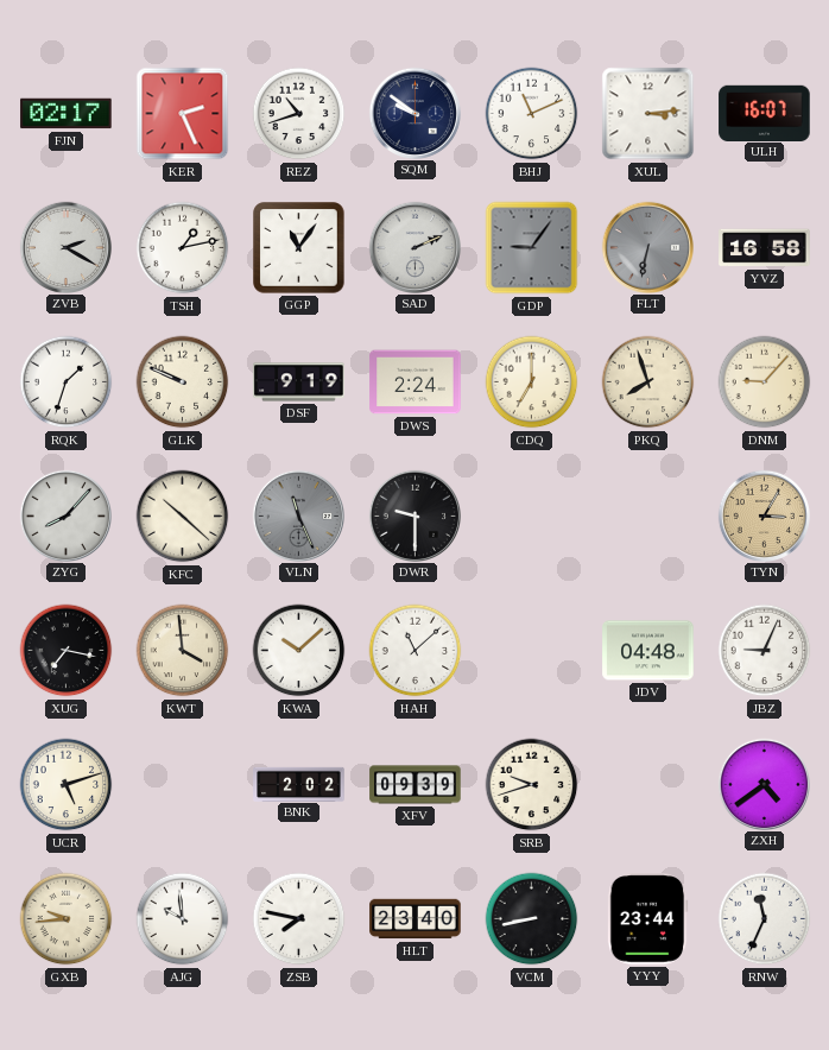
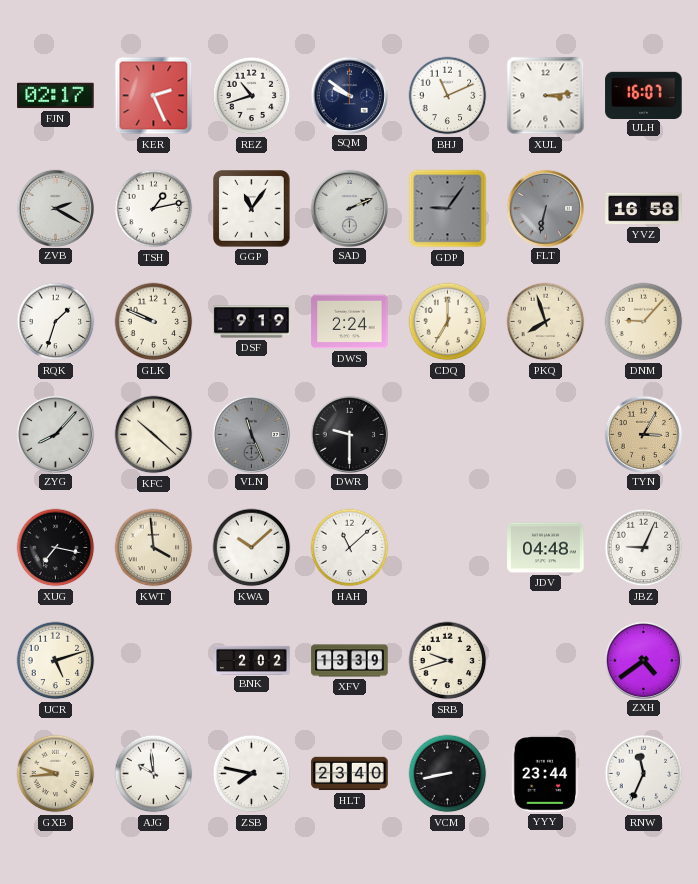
XFV: 09:39 -> 13:39 (350, 661)
